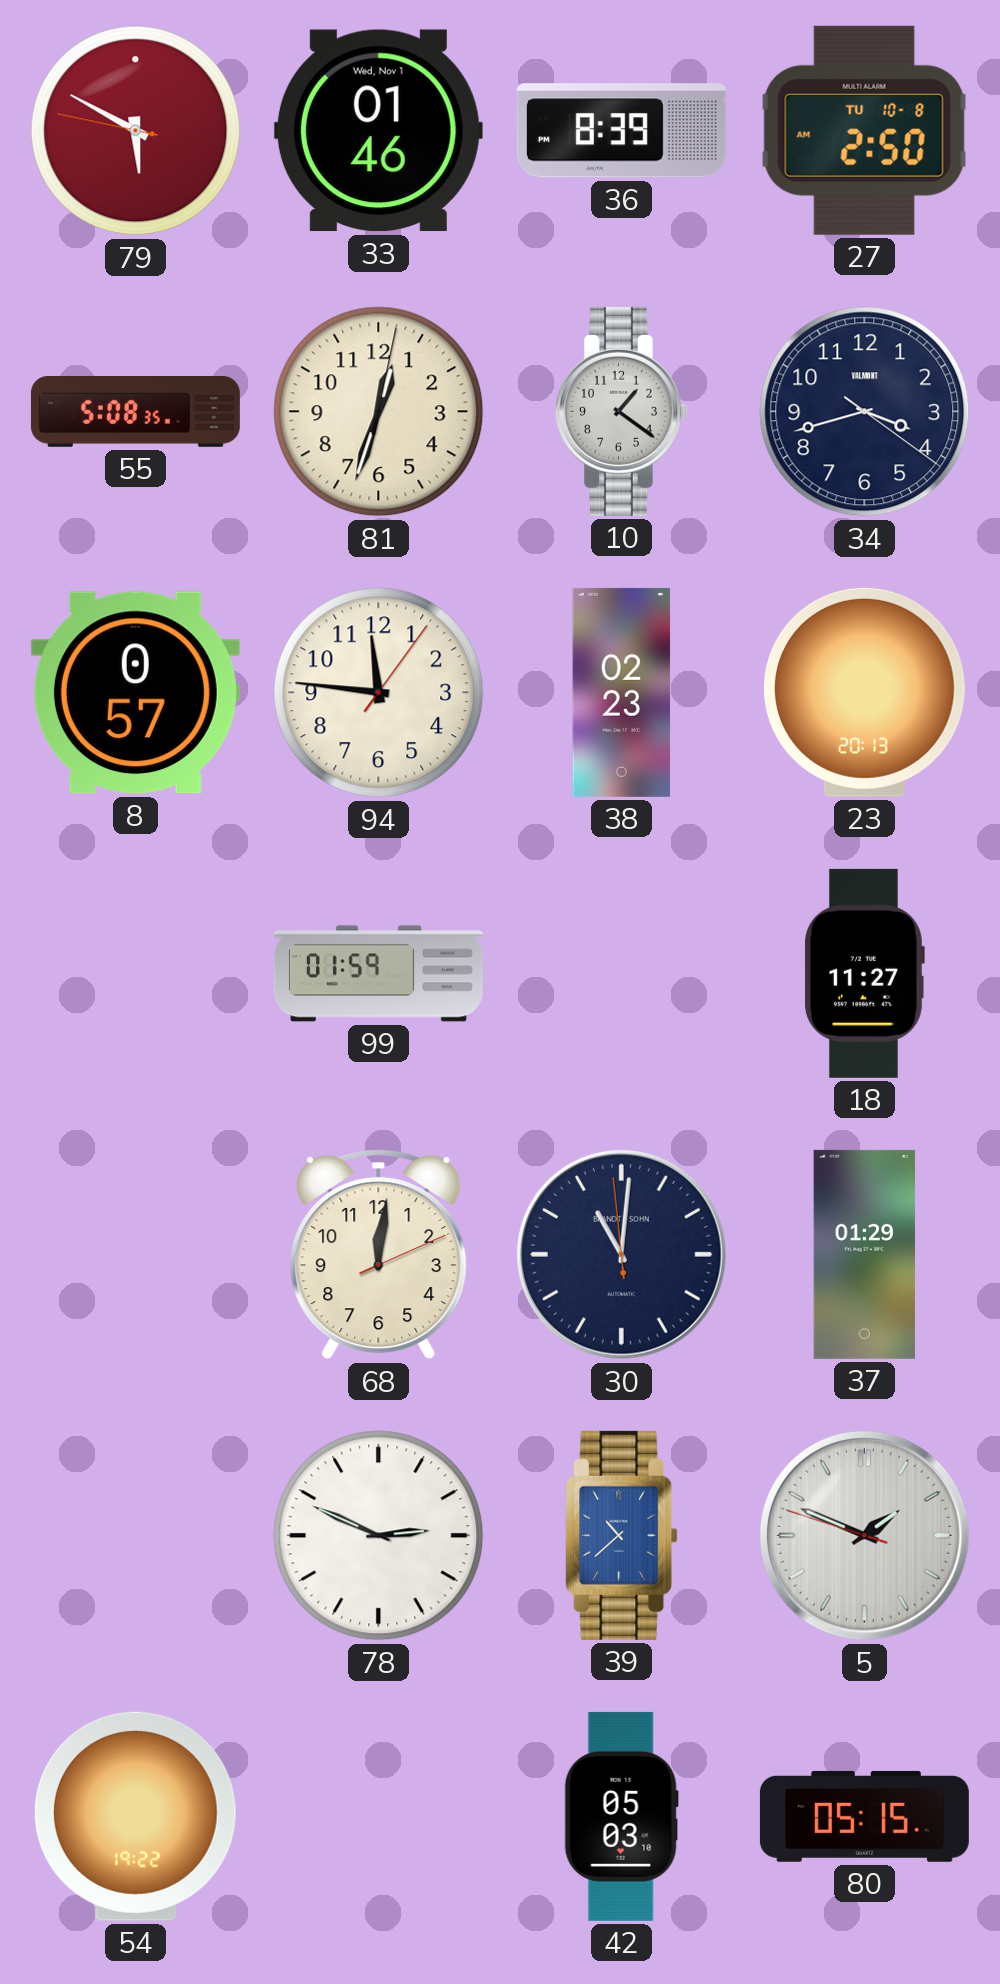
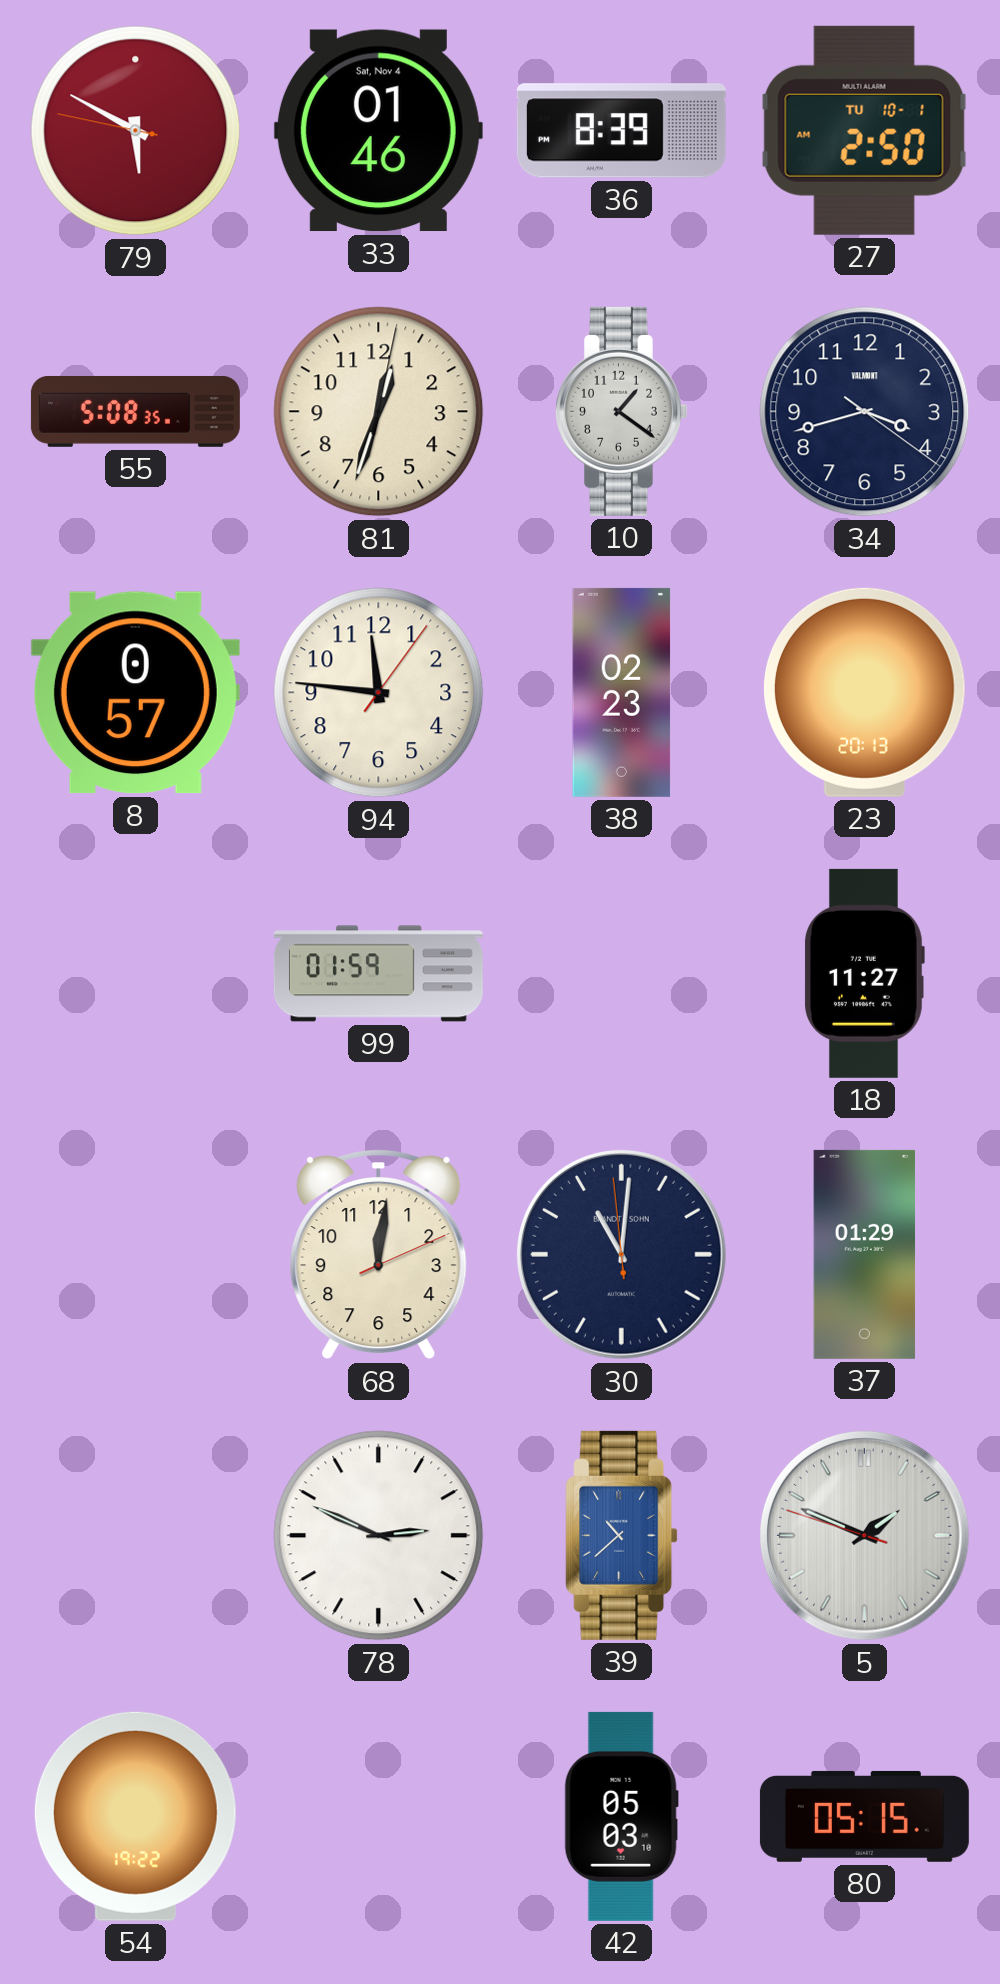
33 date: Wed, Nov 1 -> Sat, Nov 4 (378, 131)
27 date: TU 10-8 -> TU 10-1 (864, 130)
